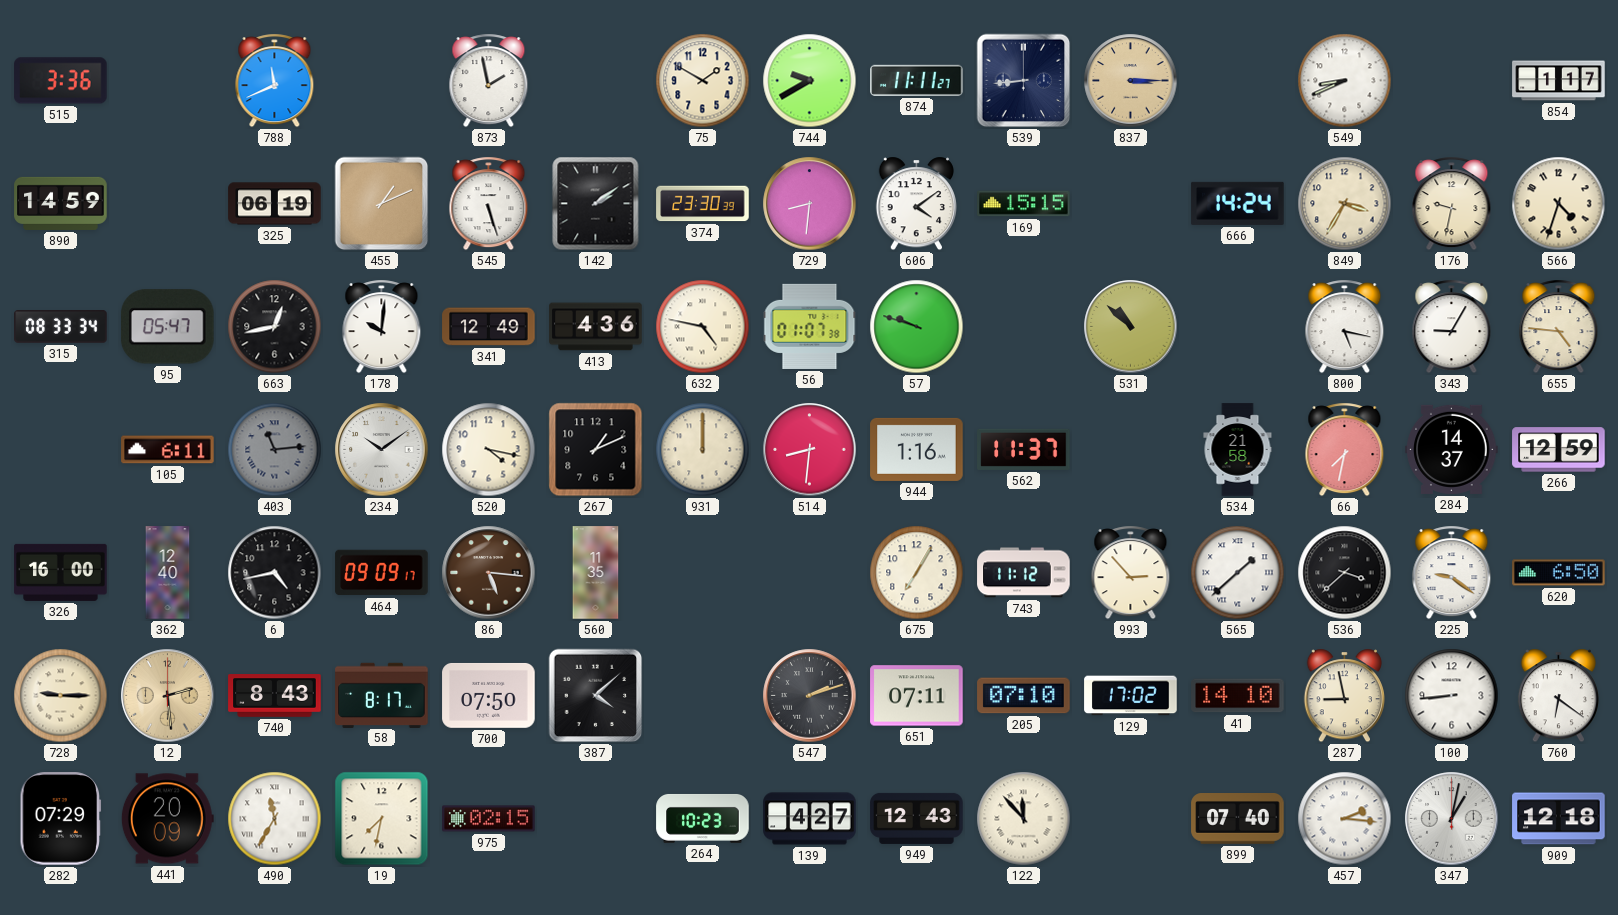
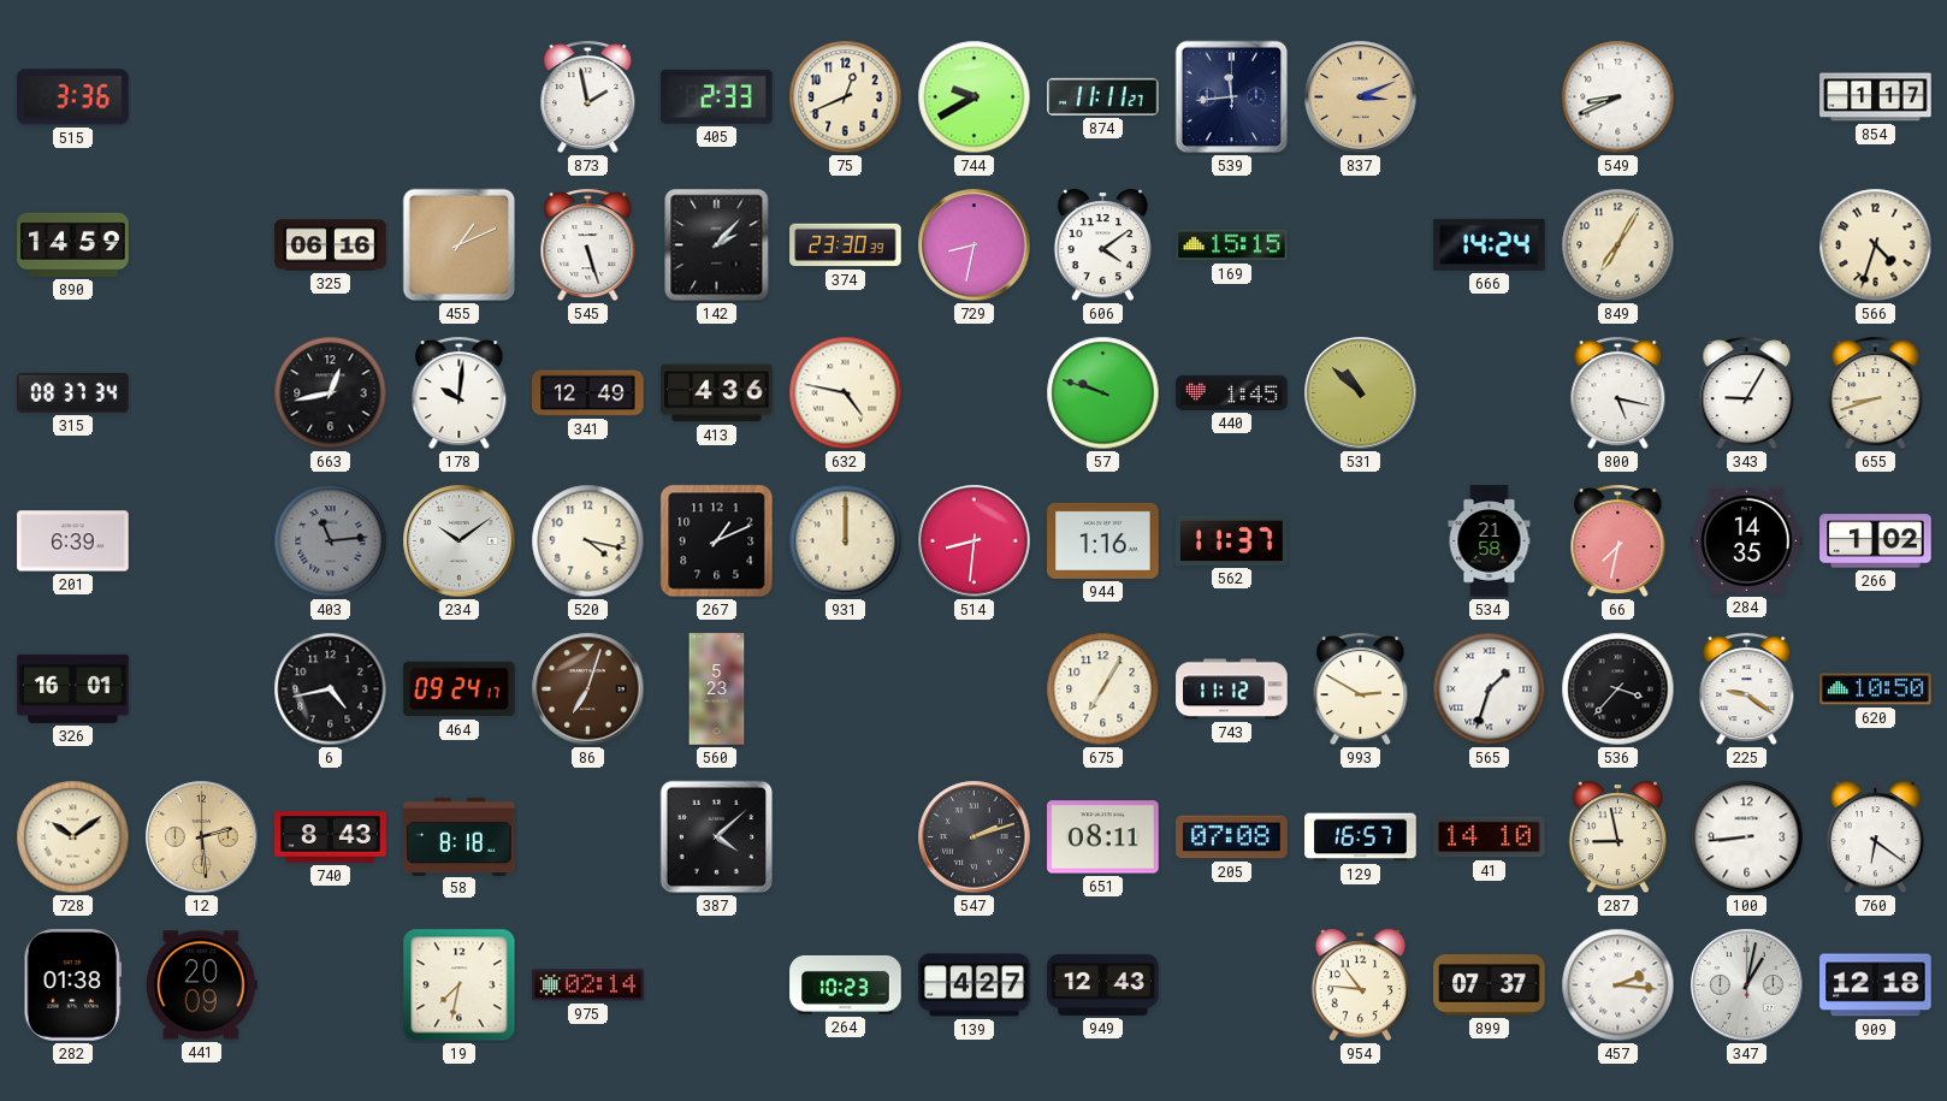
788: 11:41 -> none (275, 81)
405: none -> 2:33 (717, 96)
75: 1:50 -> 12:41 (846, 97)
539: 8:44 -> 11:44 (1232, 97)
837: 3:15 -> 3:11 (1361, 97)
325: 06:19 -> 06:16 (331, 245)
142: 2:09 -> 2:07 (717, 245)
729: 8:31 -> 8:32 (975, 245)
849: 3:35 -> 7:05 (1618, 245)
176: 9:32 -> none (1452, 204)
315: 08:33 -> 08:37 (73, 393)
95: 05:47 -> none (168, 327)
56: 01:07 -> none (810, 326)
440: none -> 1:45 (1232, 392)
655: 4:46 -> 8:42 (1876, 393)
201: none -> 6:39 (73, 541)
105: 6:11 -> none (168, 450)
284: 14:37 -> 14:35 (1747, 540)
266: 12:59 -> 1:02 (1876, 541)
326: 16:00 -> 16:01 (73, 688)
362: 12:40 -> none (168, 573)
464: 09:09 -> 09:24 (460, 689)
86: 5:16 -> 7:03 (588, 689)
560: 11:35 -> 5:23 (717, 689)
993: 2:53 -> 2:50 (1361, 689)
565: 1:38 -> 1:33 (1490, 689)
536: 3:38 -> 3:37 (1618, 689)
620: 6:50 -> 10:50 (1876, 689)
728: 9:15 -> 10:09 (73, 837)
58: 8:17 -> 8:18 (460, 836)
700: 07:50 -> none (489, 695)
651: 07:11 -> 08:11 (1103, 837)
205: 07:10 -> 07:08 (1232, 837)
129: 17:02 -> 16:57 (1361, 837)
282: 07:29 -> 01:38 (73, 985)
490: 11:35 -> none (275, 819)
975: 02:15 -> 02:14 (588, 985)
122: 11:53 -> none (1024, 819)
954: none -> 10:46 (1360, 985)
899: 07:40 -> 07:37 (1490, 985)
